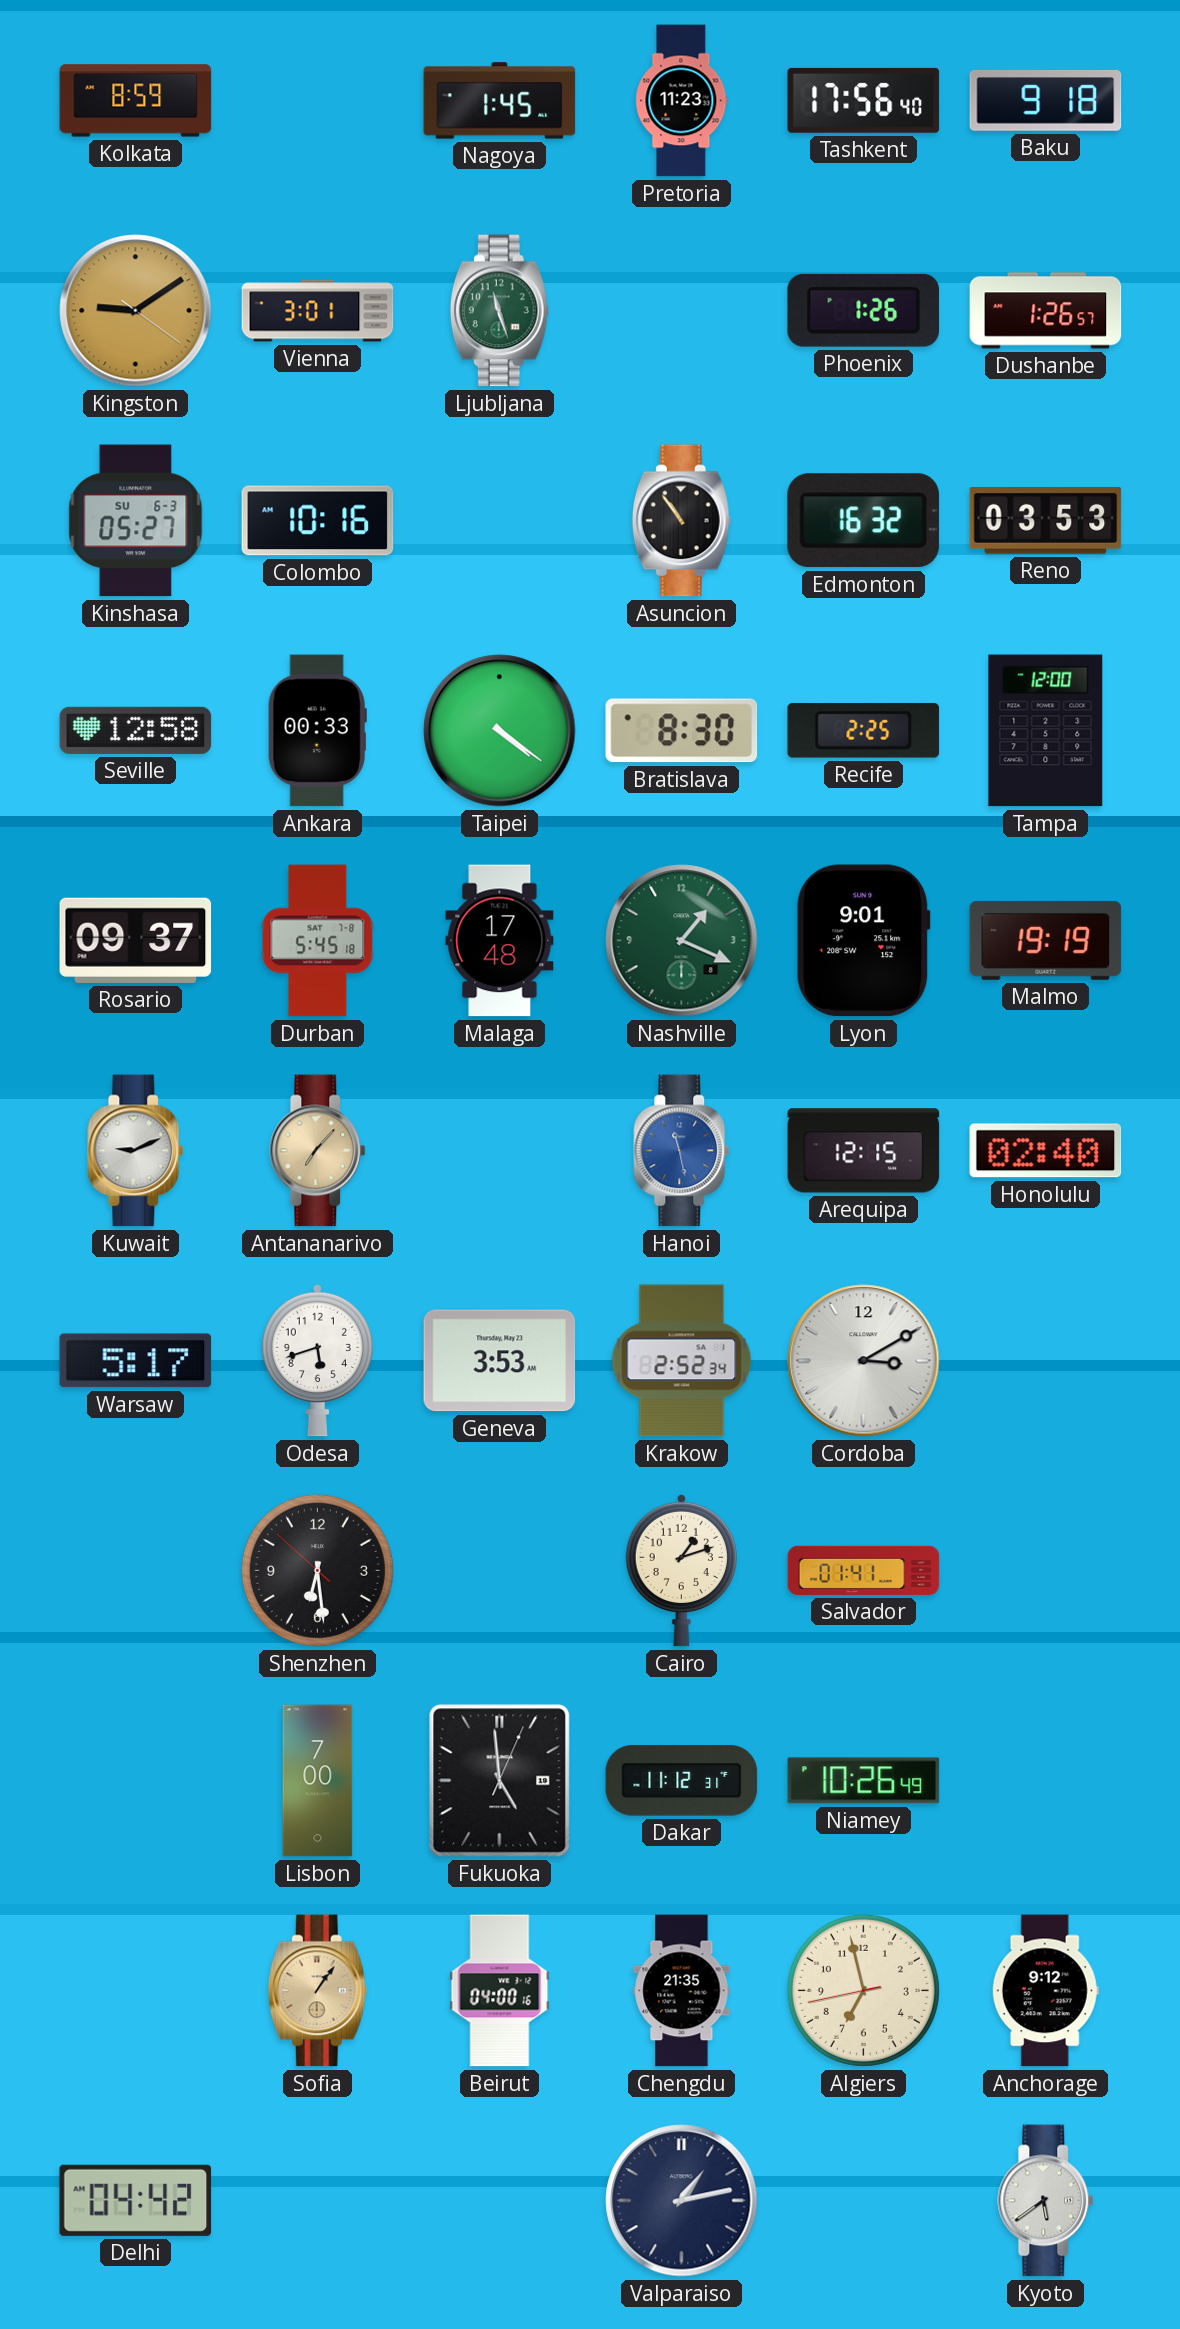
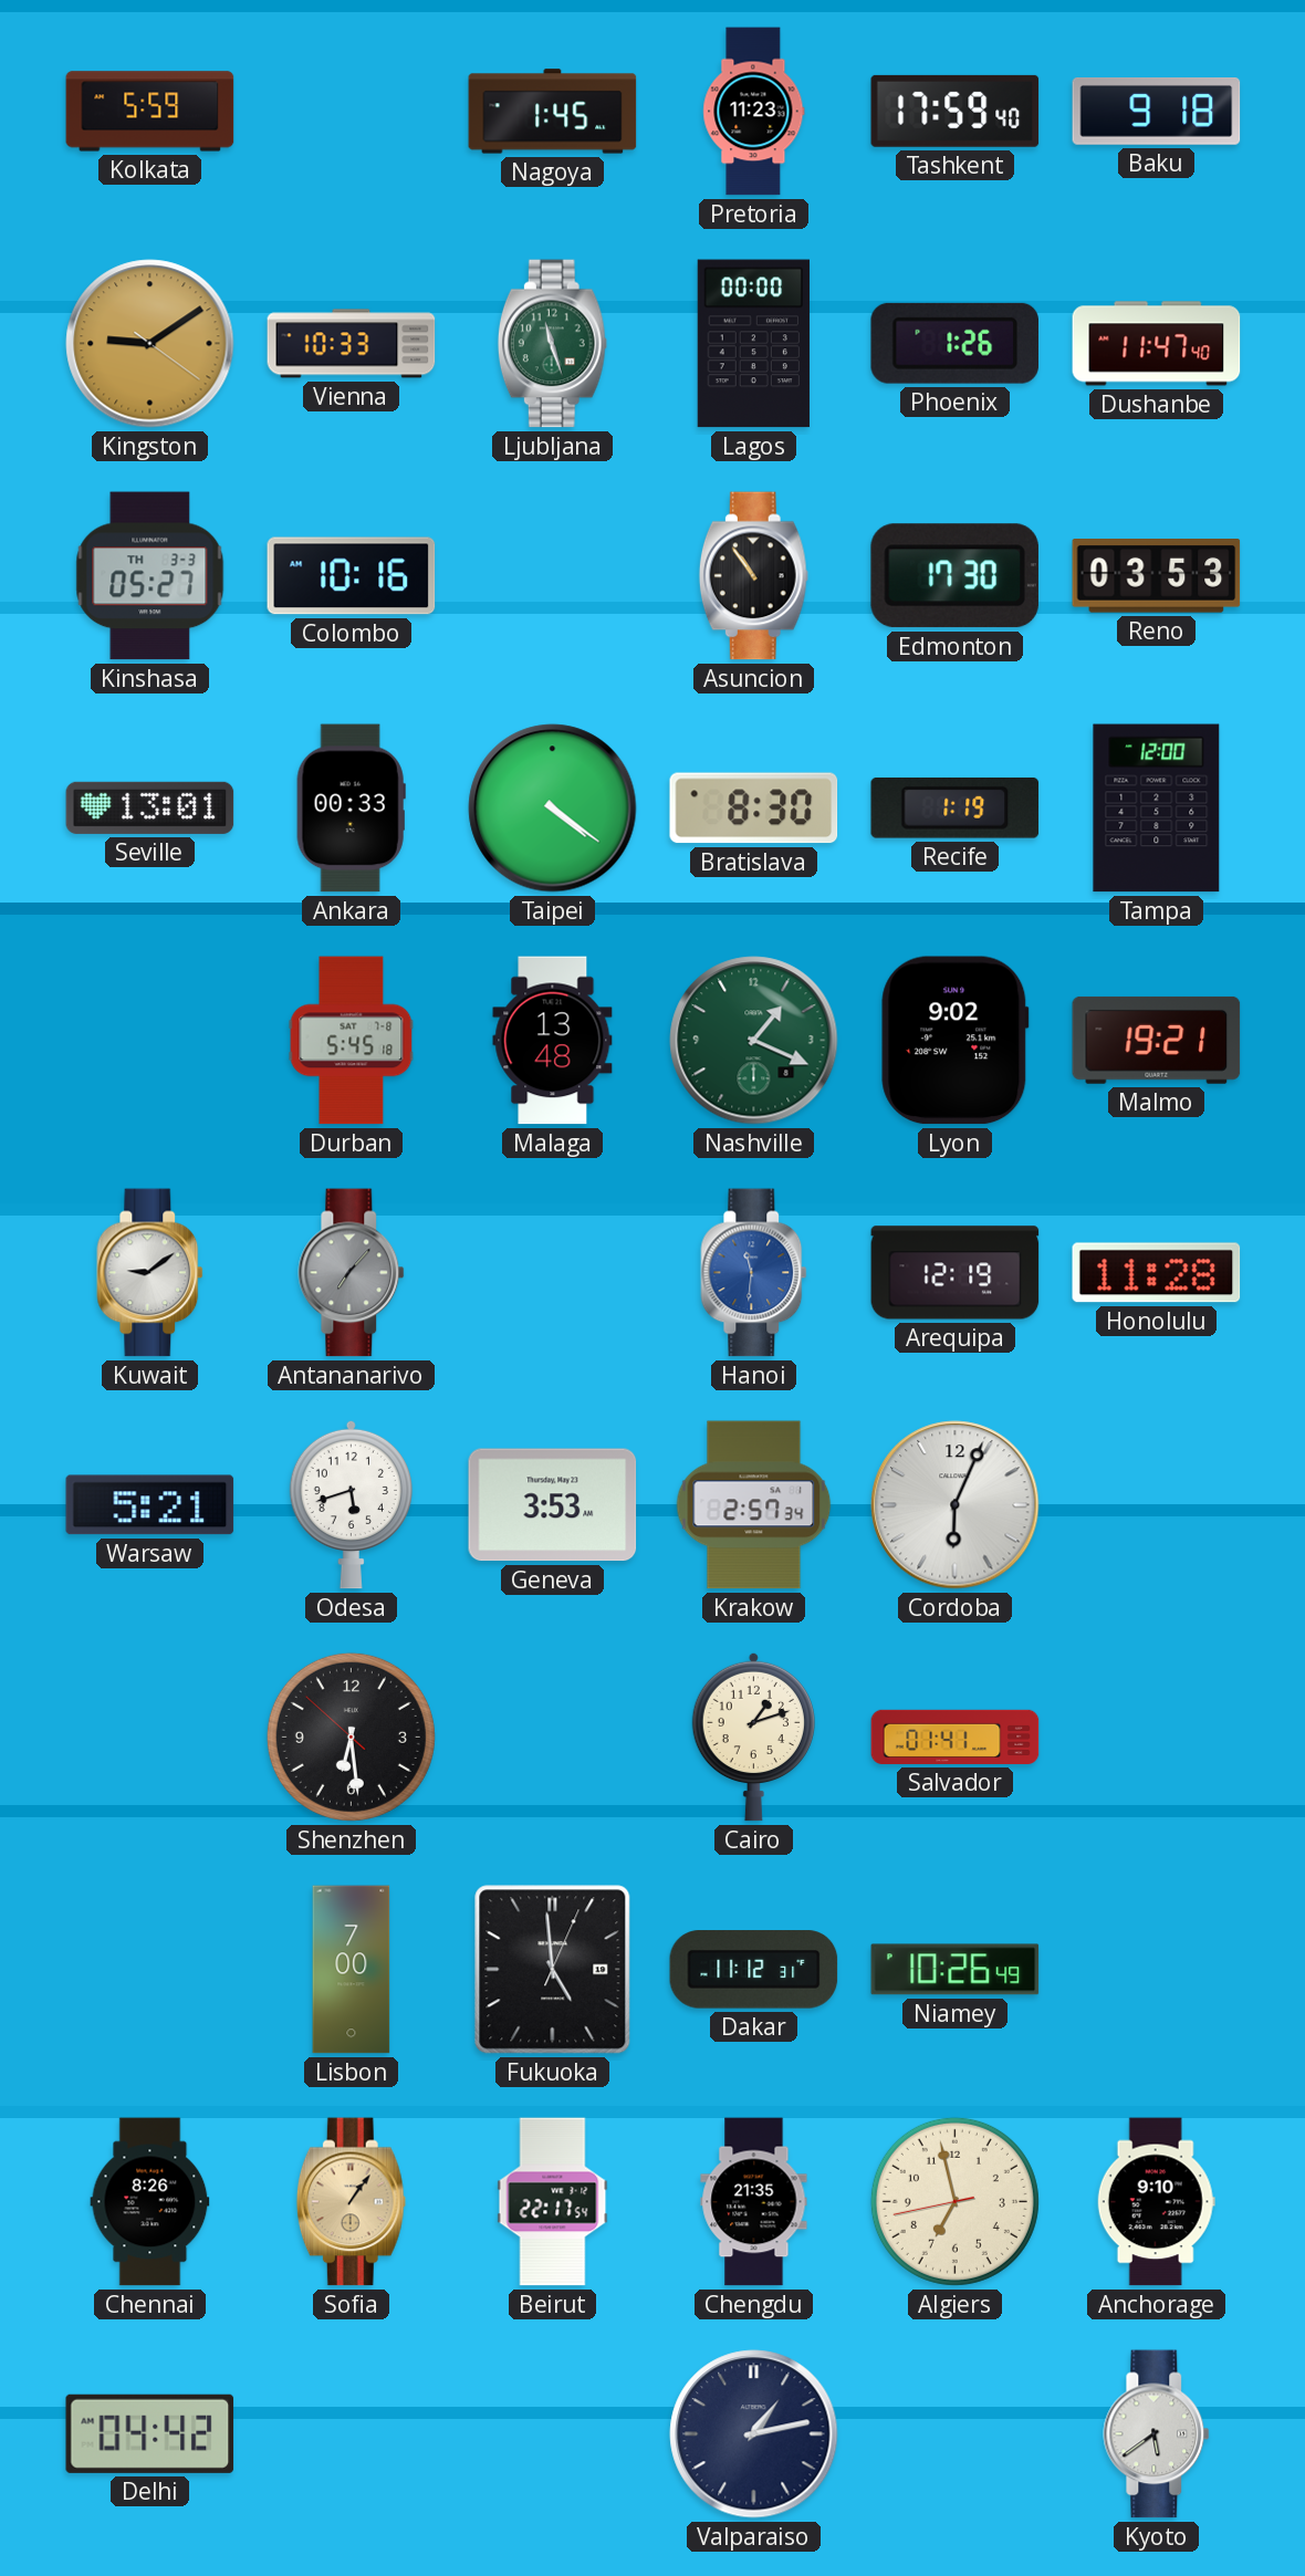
Kolkata: 8:59 -> 5:59 (150, 112)
Tashkent: 17:56 -> 17:59 (956, 111)
Vienna: 3:01 -> 10:33 (352, 344)
Lagos: none -> 00:00 (753, 344)
Dushanbe: 1:26 -> 11:47 (1157, 344)
Kinshasa date: SU 6-3 -> TH 3-3 (150, 576)
Edmonton: 16:32 -> 17:30 (954, 576)
Seville: 12:58 -> 13:01 (150, 807)
Recife: 2:25 -> 1:19 (956, 807)
Rosario: 09:37 -> none (136, 940)
Malaga: 17:48 -> 13:48 (553, 1041)
Lyon: 9:01 -> 9:02 (956, 1041)
Malmo: 19:19 -> 19:21 (1157, 1040)
Kuwait: 9:11 -> 9:09 (150, 1273)
Antananarivo dial: champagne -> grey (352, 1273)
Hanoi: 11:28 -> 11:31 (754, 1273)
Arequipa: 12:15 -> 12:19 (956, 1273)
Honolulu: 02:40 -> 11:28 (1157, 1273)
Warsaw: 5:17 -> 5:21 (150, 1505)
Krakow: 2:52 -> 2:57 (754, 1505)
Cordoba: 3:10 -> 6:04 (956, 1505)
Chennai: none -> 8:26 (150, 2202)
Beirut: 04:00 -> 22:17 (553, 2202)
Anchorage: 9:12 -> 9:10 (1156, 2202)
